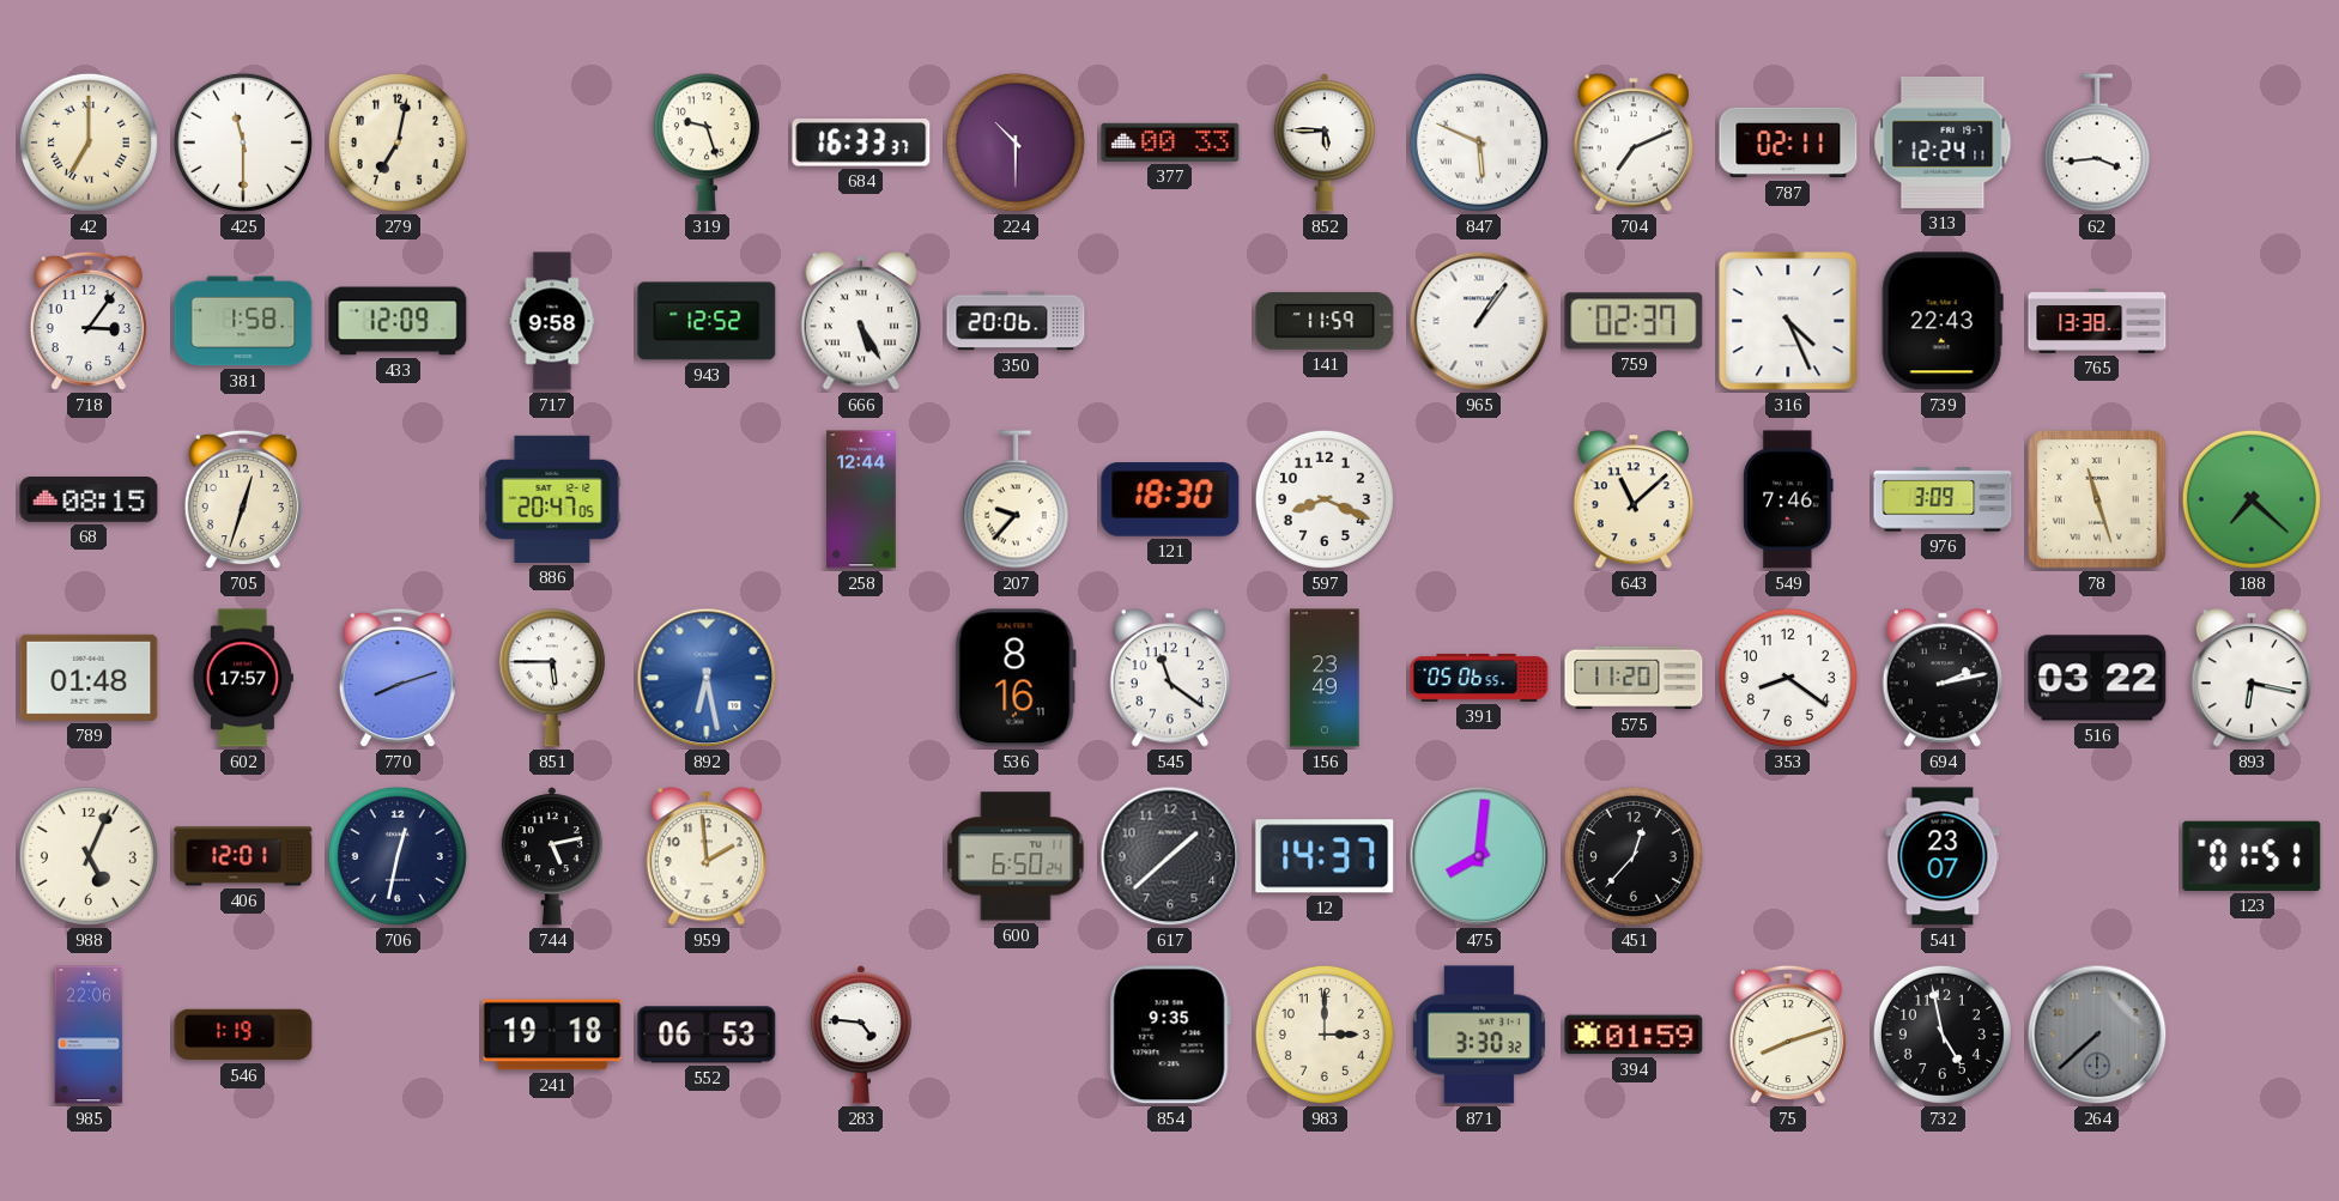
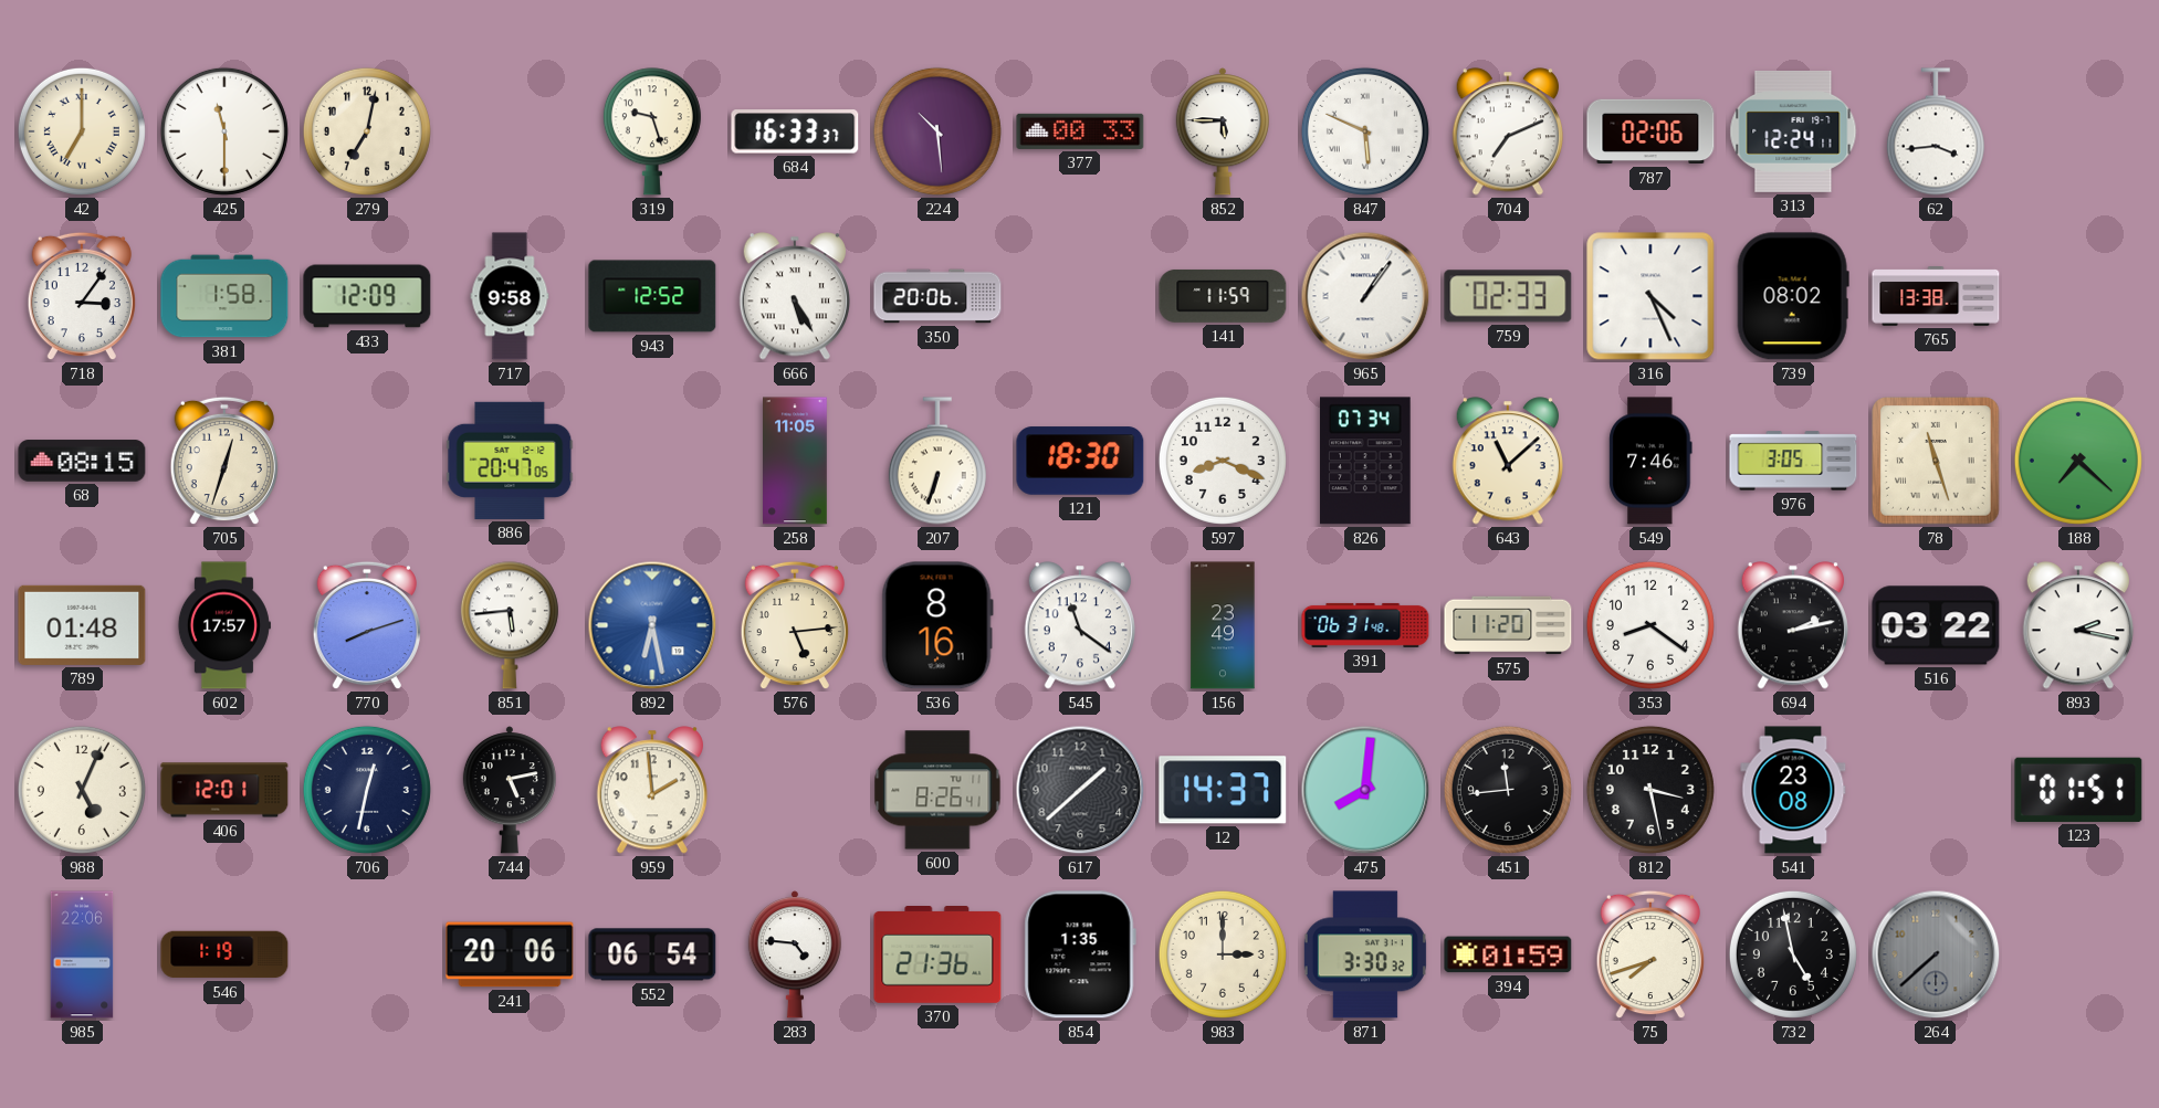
224: 10:30 -> 10:29 (937, 131)
787: 02:11 -> 02:06 (1650, 131)
759: 02:37 -> 02:33 (1508, 296)
739: 22:43 -> 08:02 (1793, 296)
258: 12:44 -> 11:05 (796, 461)
207: 9:37 -> 6:33 (937, 461)
826: none -> 07:34 (1366, 461)
976: 3:09 -> 3:05 (1793, 461)
851: 5:45 -> 5:44 (510, 625)
576: none -> 5:14 (795, 625)
391: 05:06 -> 06:31 (1365, 625)
893: 6:17 -> 2:17 (2077, 625)
600: 6:50 -> 8:26 (937, 790)
451: 12:37 -> 11:44 (1508, 790)
812: none -> 3:28 (1650, 790)
541: 23:07 -> 23:08 (1793, 790)
241: 19:18 -> 20:06 (510, 954)
552: 06:53 -> 06:54 (652, 954)
370: none -> 21:36 (937, 956)
854: 9:35 -> 1:35 (1080, 954)
75: 8:12 -> 7:42 (1650, 954)
